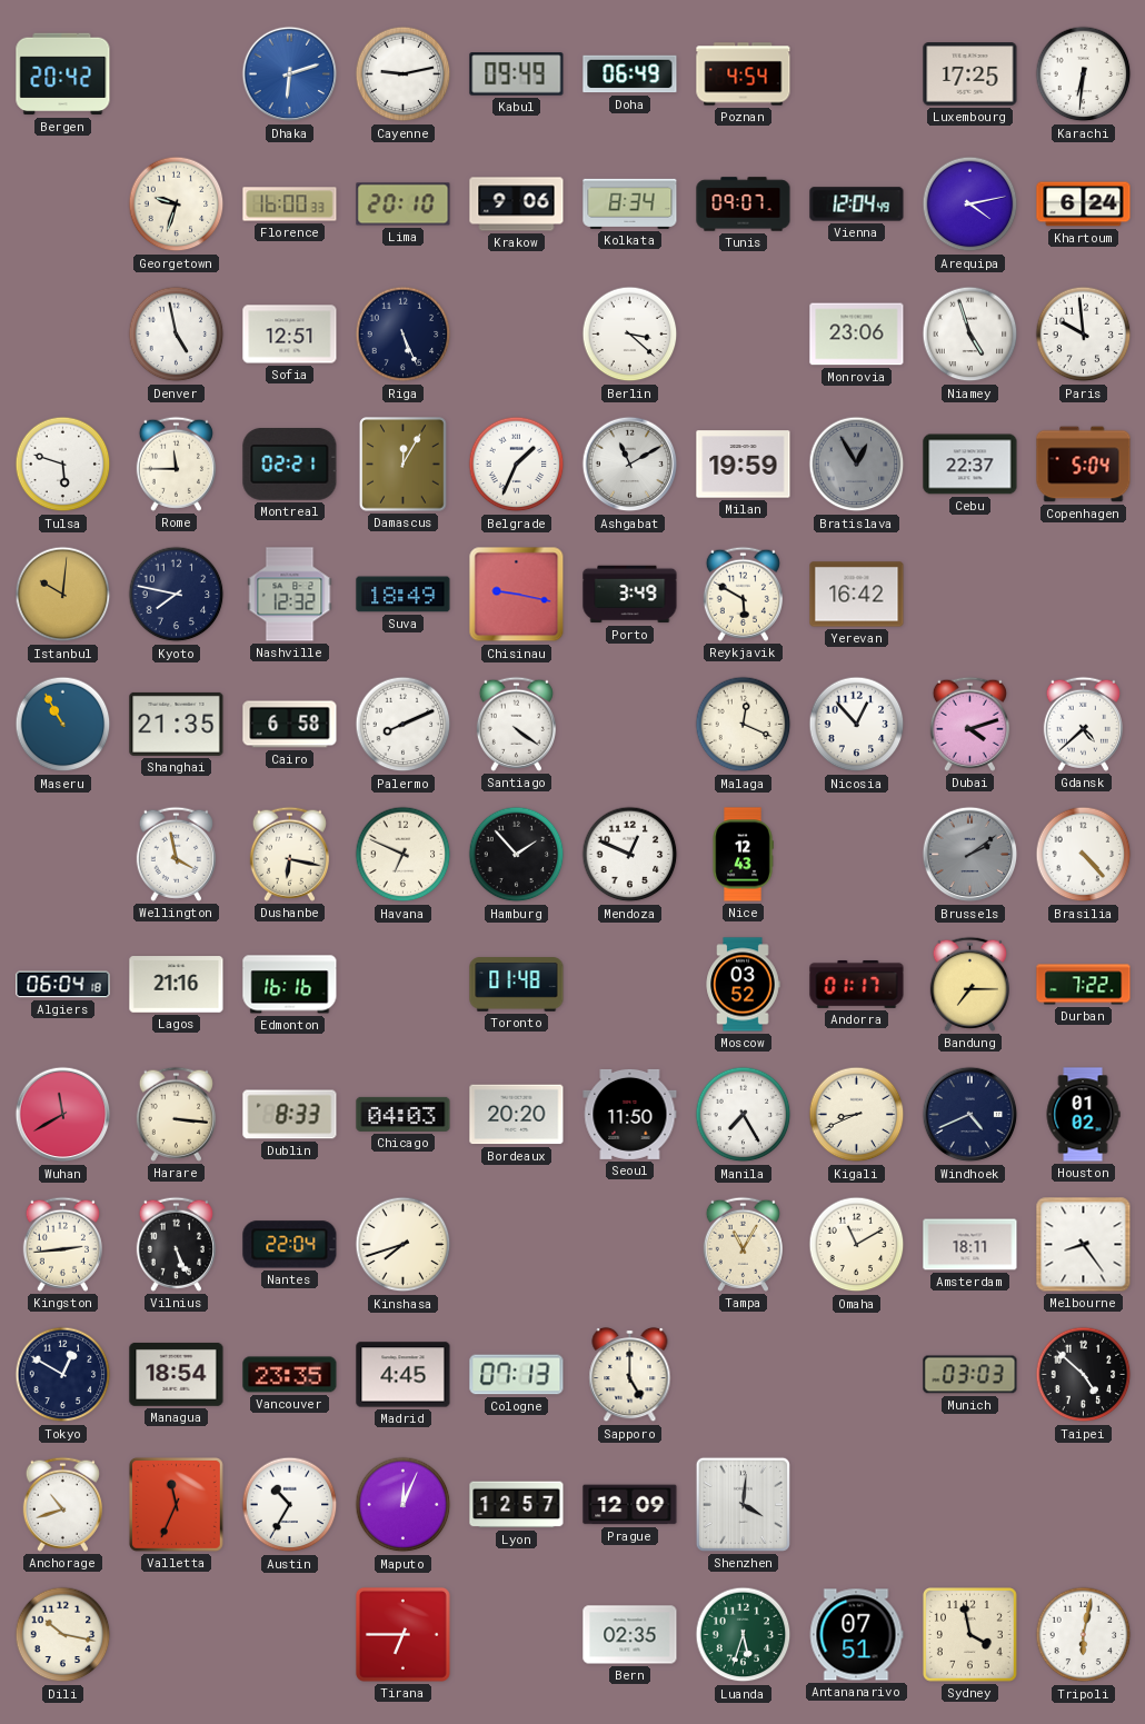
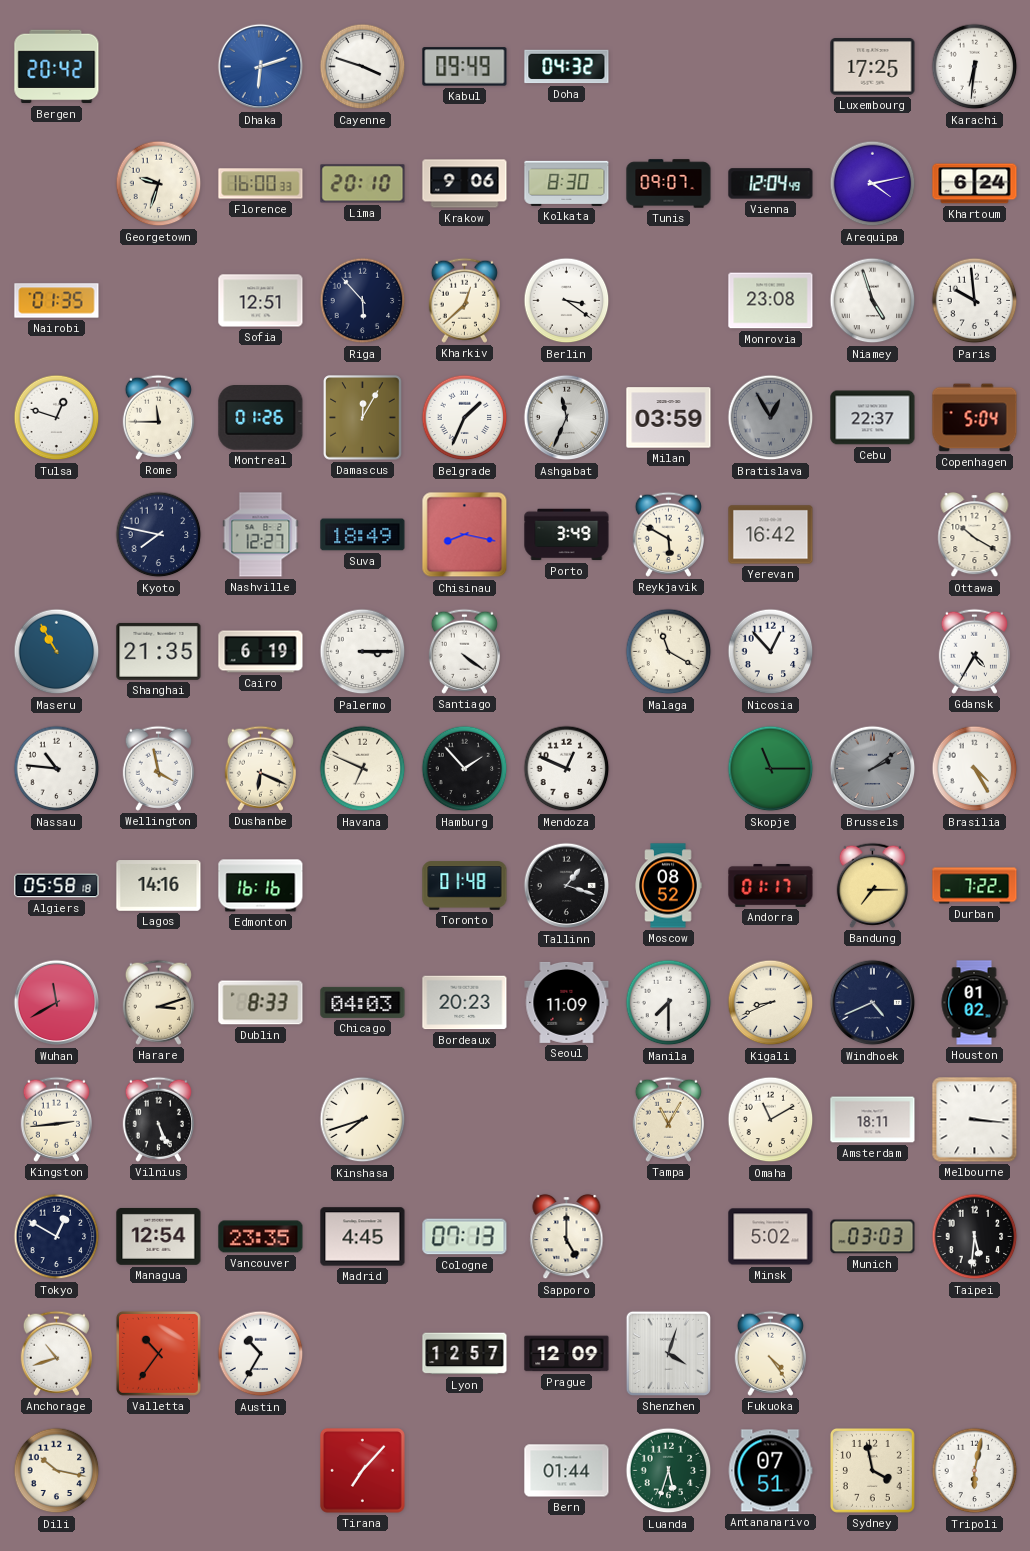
Cayenne: 9:13 -> 3:48 (363, 67)
Doha: 06:49 -> 04:32 (567, 67)
Poznan: 4:54 -> none (744, 74)
Kolkata: 8:34 -> 8:30 (567, 183)
Nairobi: none -> 01:35 (57, 301)
Denver: 4:58 -> none (177, 335)
Riga: 5:26 -> 5:53 (363, 301)
Kharkiv: none -> 12:38 (464, 300)
Berlin: 3:22 -> 3:21 (567, 301)
Monrovia: 23:06 -> 23:08 (771, 301)
Tulsa: 5:48 -> 12:48 (57, 418)
Montreal: 02:21 -> 01:26 (261, 418)
Ashgabat: 11:10 -> 11:34 (567, 418)
Milan: 19:59 -> 03:59 (669, 418)
Istanbul: 10:01 -> none (63, 595)
Nashville: 12:32 -> 12:27 (261, 535)
Chisinau: 9:17 -> 8:17 (465, 535)
Ottawa: none -> 10:20 (975, 535)
Cairo: 6:58 -> 6:19 (261, 652)
Palermo: 8:11 -> 3:15 (363, 652)
Malaga: 12:19 -> 11:20 (669, 652)
Dubai: 4:12 -> none (969, 724)
Gdansk: 4:38 -> 4:35 (974, 651)
Nassau: none -> 10:46 (57, 769)
Dushanbe: 6:17 -> 6:19 (260, 768)
Nice: 12:43 -> none (743, 855)
Skopje: none -> 11:15 (771, 769)
Brasilia: 4:23 -> 4:25 (975, 769)
Algiers: 06:04 -> 05:58 (57, 886)
Lagos: 21:16 -> 14:16 (159, 886)
Tallinn: none -> 1:18 (567, 886)
Moscow: 03:52 -> 08:52 (668, 886)
Harare: 3:16 -> 3:12 (158, 1002)
Bordeaux: 20:20 -> 20:23 (465, 1003)
Seoul: 11:50 -> 11:09 (567, 1002)
Manila: 7:25 -> 7:30 (669, 1003)
Nantes: 22:04 -> none (290, 1245)
Melbourne: 8:24 -> 3:16 (975, 1120)
Managua: 18:54 -> 12:54 (159, 1237)
Minsk: none -> 5:02 (771, 1237)
Taipei: 4:52 -> 5:31 (975, 1237)
Valletta: 11:34 -> 10:36 (158, 1353)
Maputo: 12:04 -> none (404, 1505)
Shenzhen: 4:01 -> 4:03 (668, 1353)
Fukuoka: none -> 4:24 (770, 1353)
Tirana: 6:45 -> 7:07 (362, 1470)
Bern: 02:35 -> 01:44 (567, 1471)
